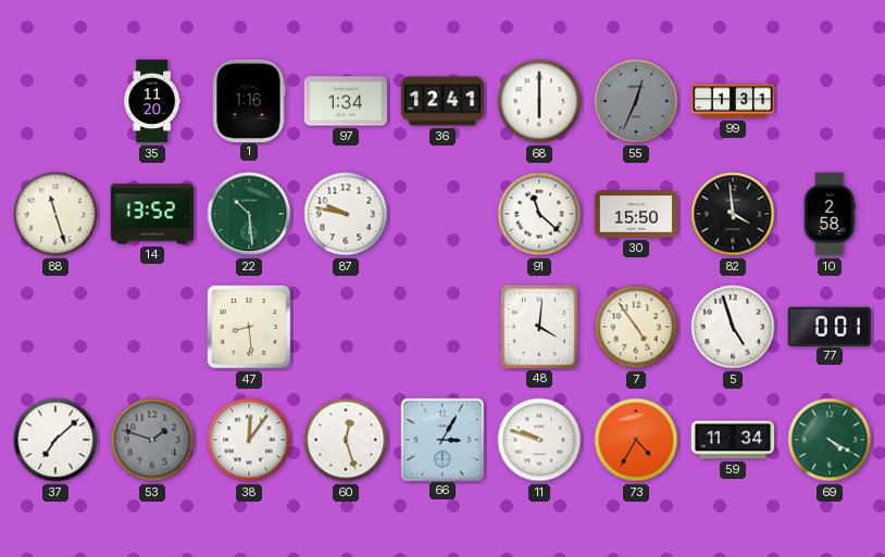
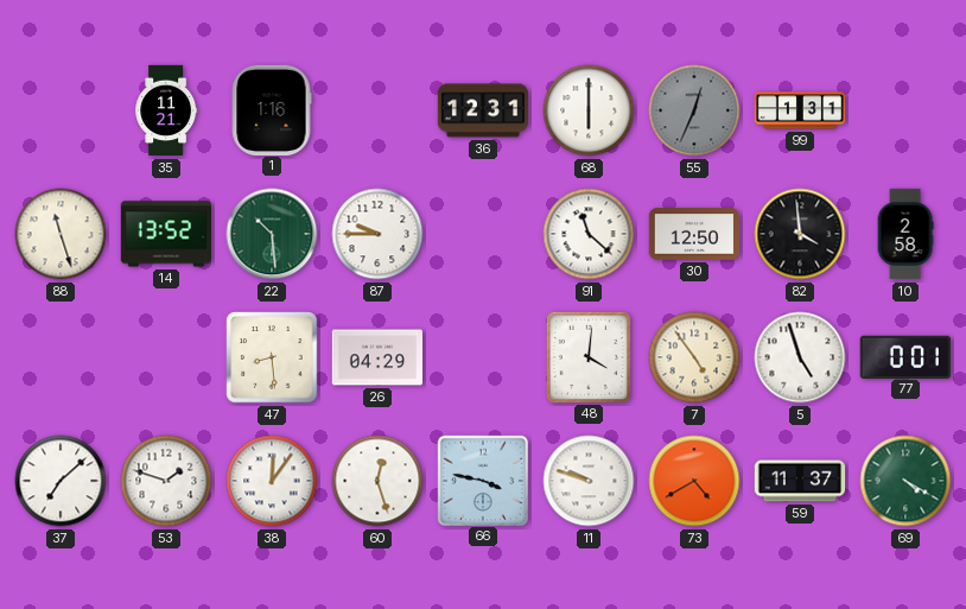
35: 11:20 -> 11:21 (166, 110)
97: 1:34 -> none (345, 101)
36: 12:41 -> 12:31 (483, 110)
87: 9:47 -> 9:45 (377, 234)
30: 15:50 -> 12:50 (693, 234)
26: none -> 04:29 (377, 357)
53 dial: grey -> white (166, 481)
66: 3:05 -> 3:47 (482, 480)
73: 4:35 -> 4:40 (694, 481)
59: 11:34 -> 11:37 (800, 481)
